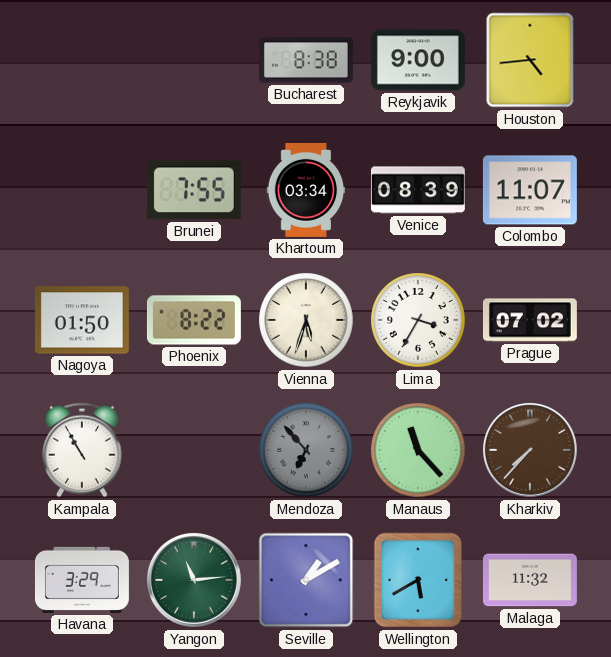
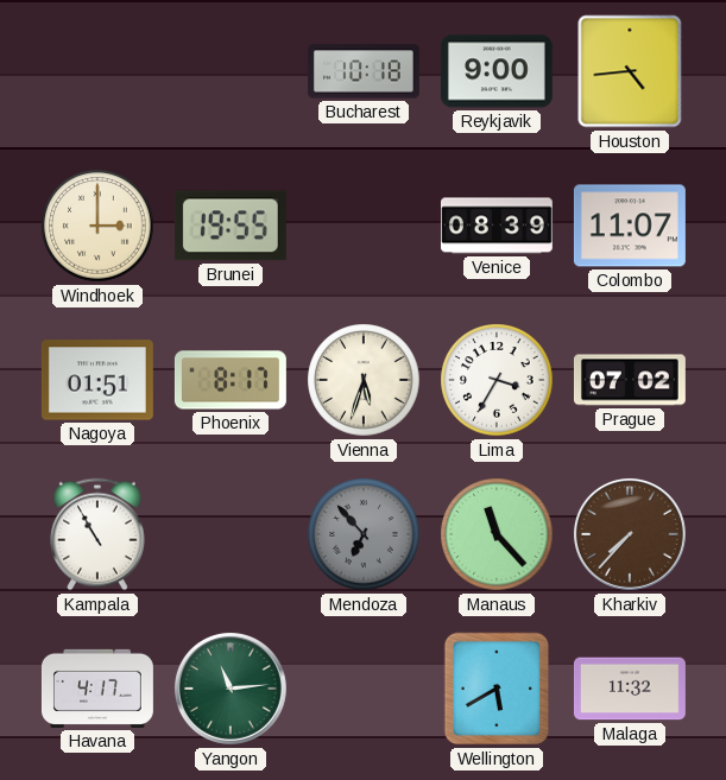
Bucharest: 8:38 -> 10:18 (364, 71)
Windhoek: none -> 3:00 (97, 226)
Brunei: 7:55 -> 19:55 (231, 226)
Khartoum: 03:34 -> none (306, 190)
Nagoya: 01:50 -> 01:51 (97, 380)
Phoenix: 8:22 -> 8:17 (231, 380)
Havana: 3:29 -> 4:17 (97, 689)
Seville: 1:10 -> none (306, 580)
